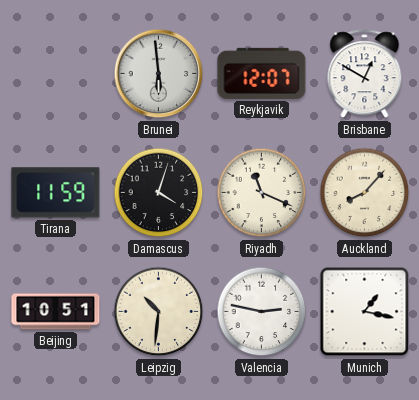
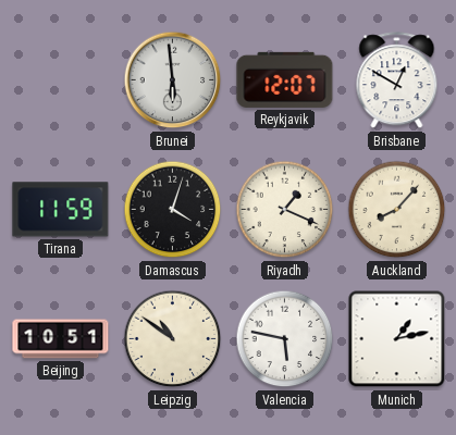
Riyadh: 11:19 -> 1:19 (285, 210)
Leipzig: 10:31 -> 10:51 (173, 339)
Valencia: 2:47 -> 5:47 (285, 339)
Munich: 1:17 -> 1:13 (397, 339)
